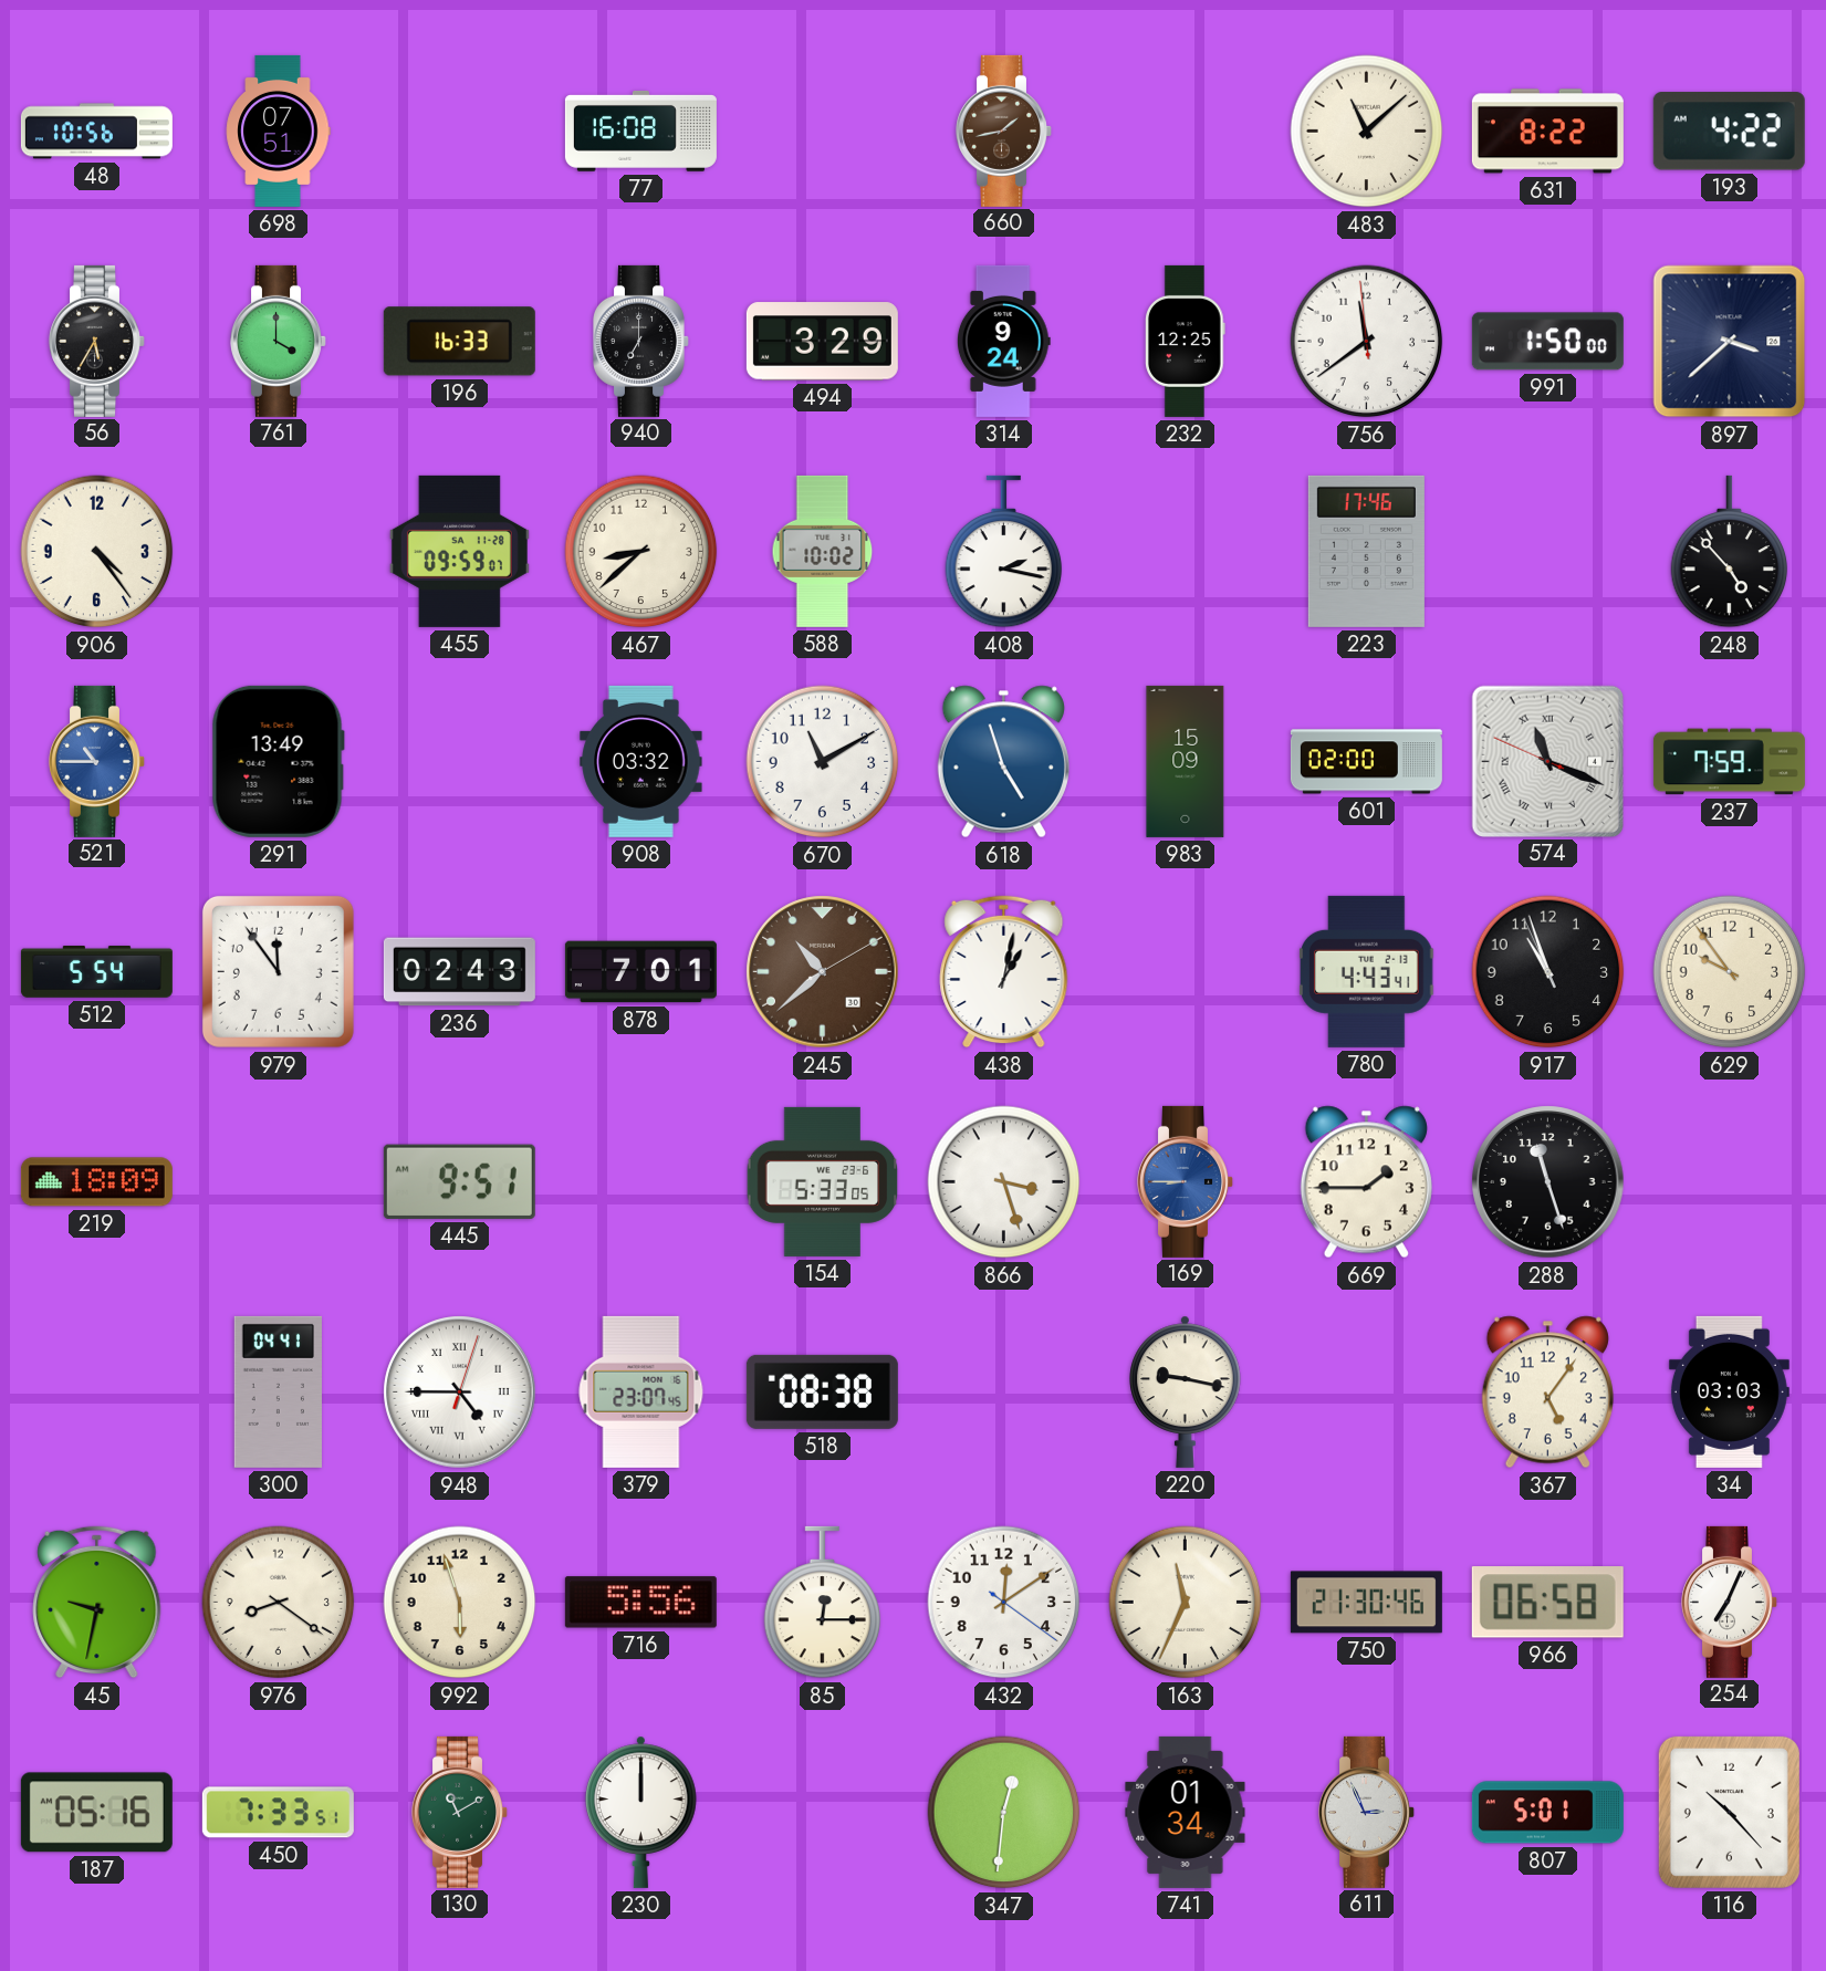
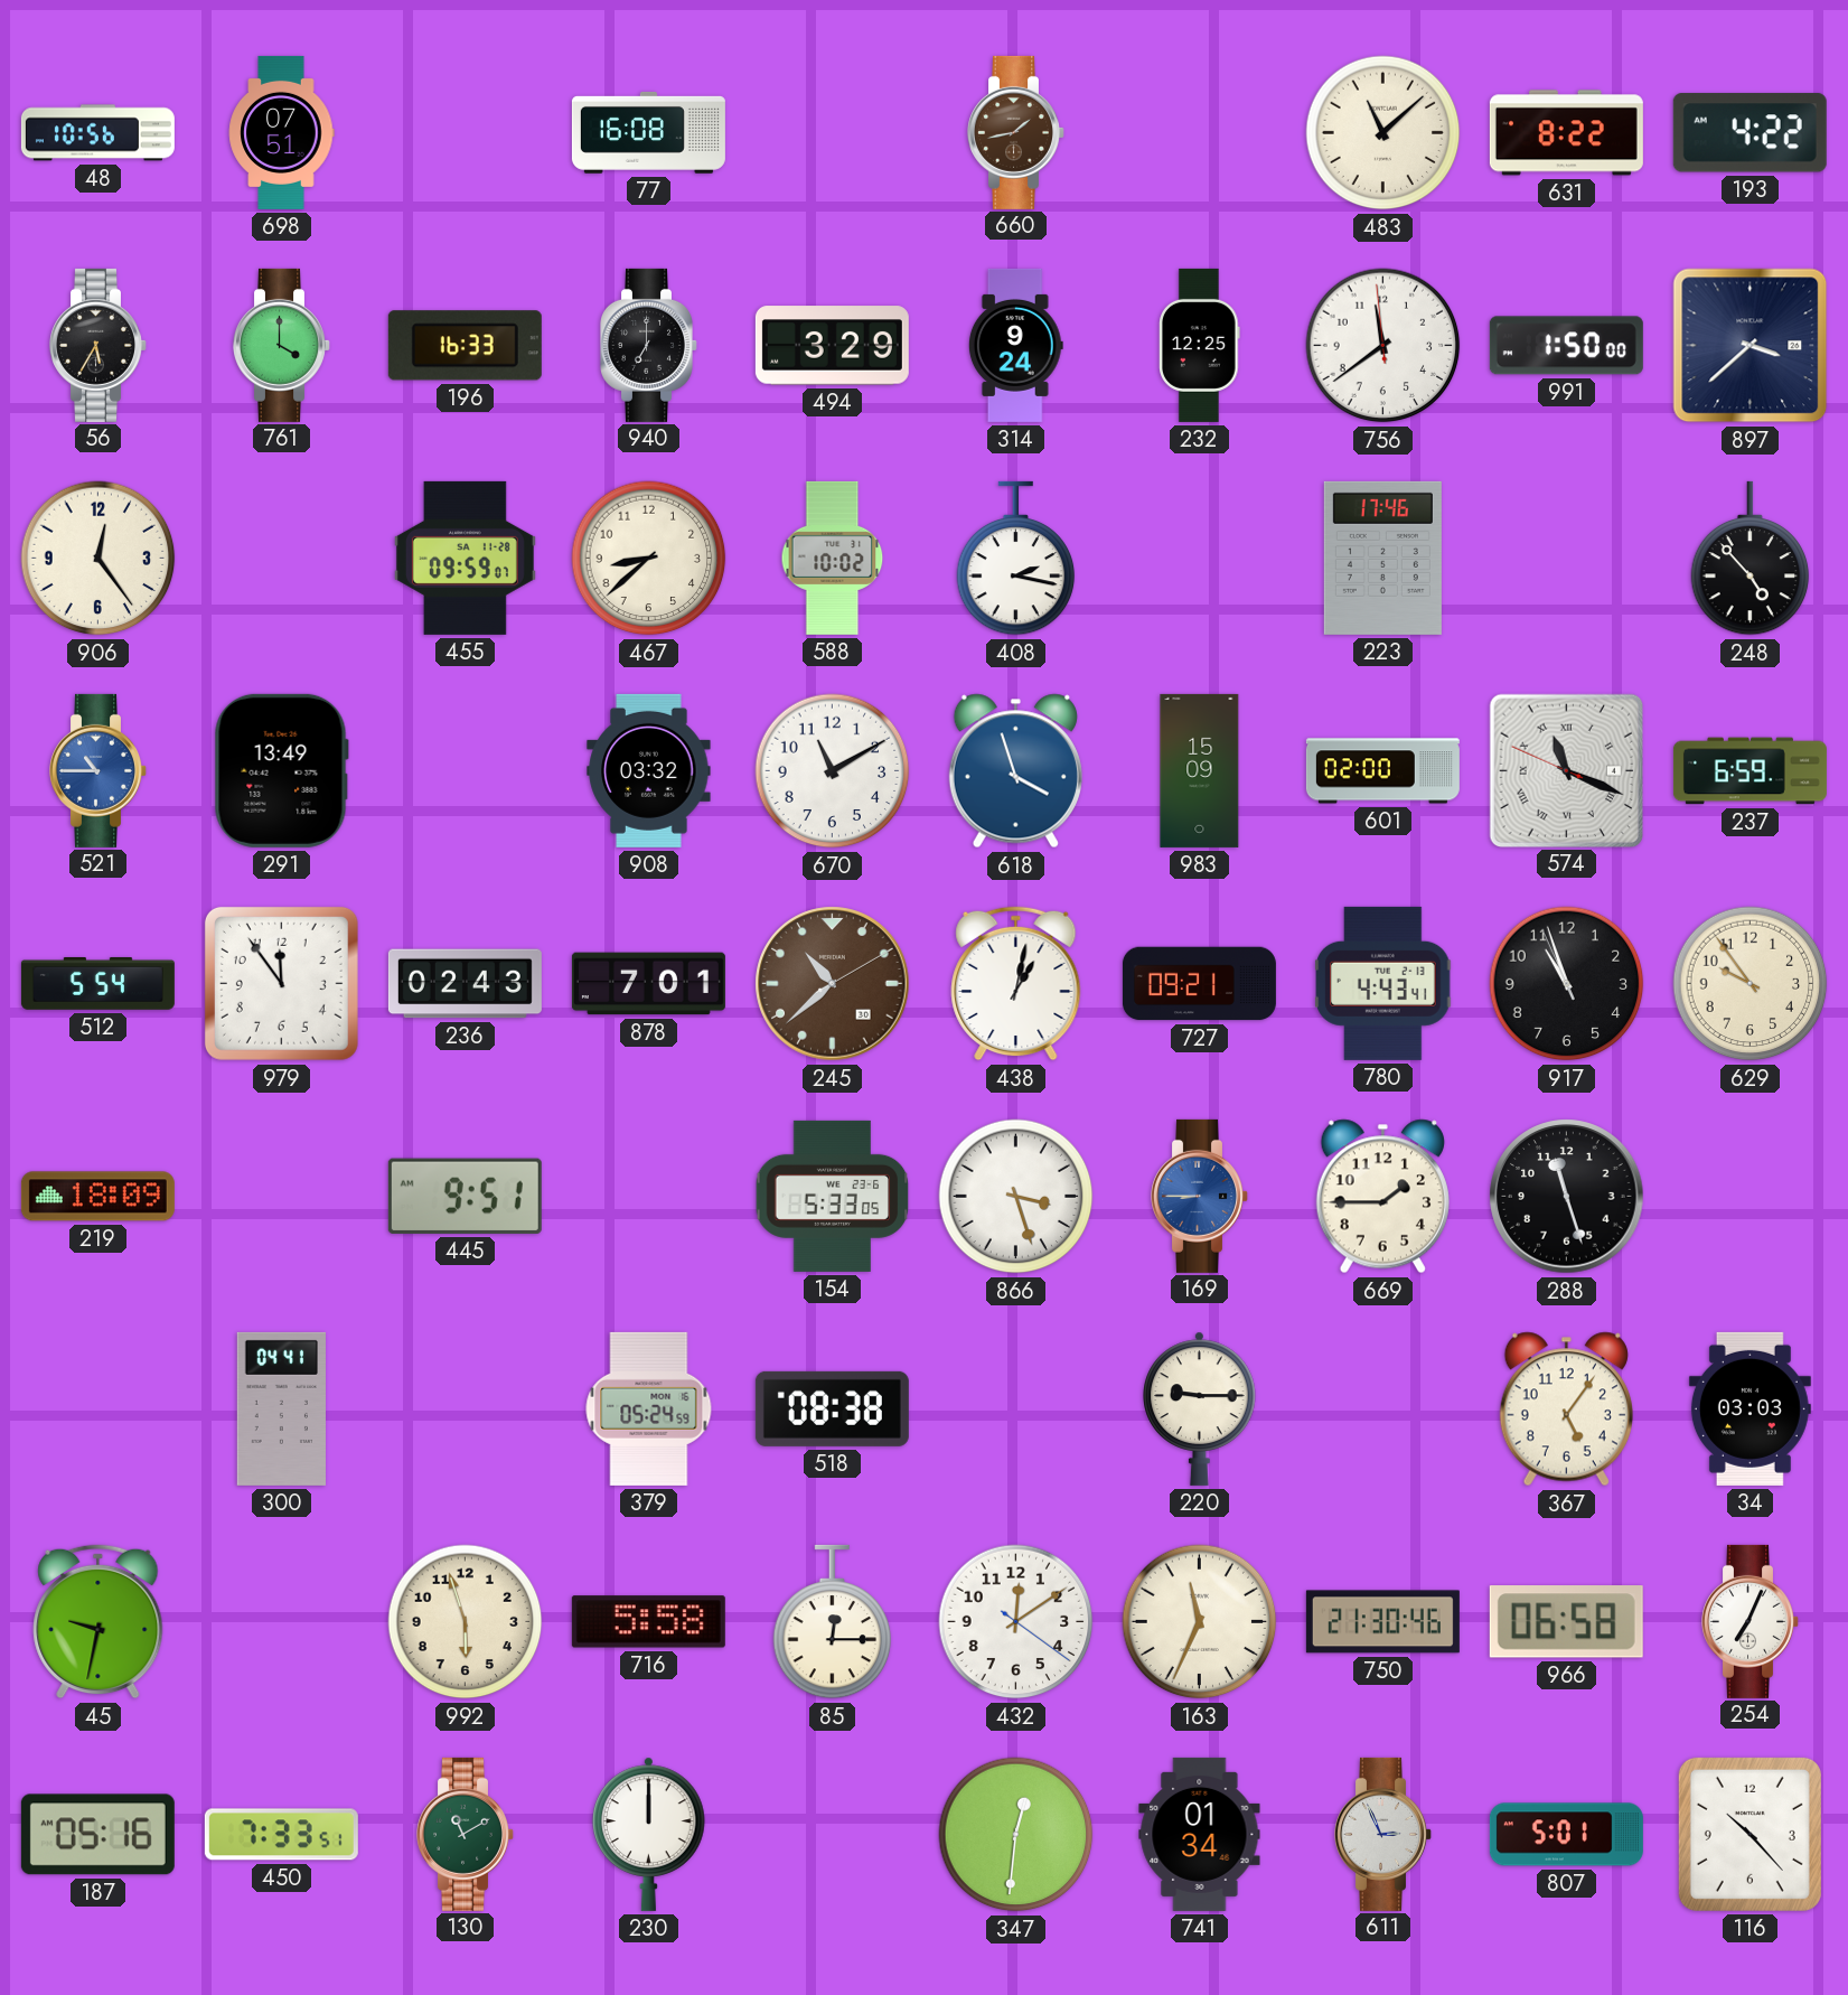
906: 4:24 -> 12:24 (99, 559)
618: 4:57 -> 3:57 (1015, 771)
237: 7:59 -> 6:59 (1749, 771)
727: none -> 09:21 (1199, 984)
948: 4:45 -> none (460, 1393)
379: 23:07 -> 05:24 (649, 1408)
220: 9:17 -> 9:15 (1200, 1408)
976: 8:21 -> none (279, 1603)
716: 5:56 -> 5:58 (648, 1622)
